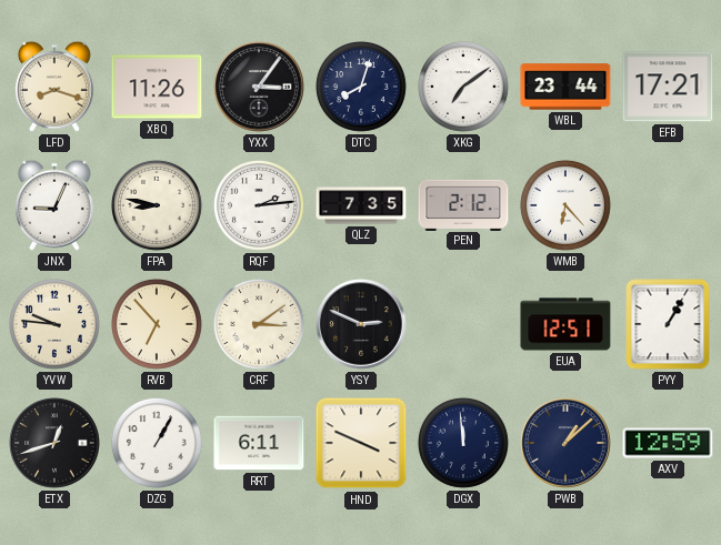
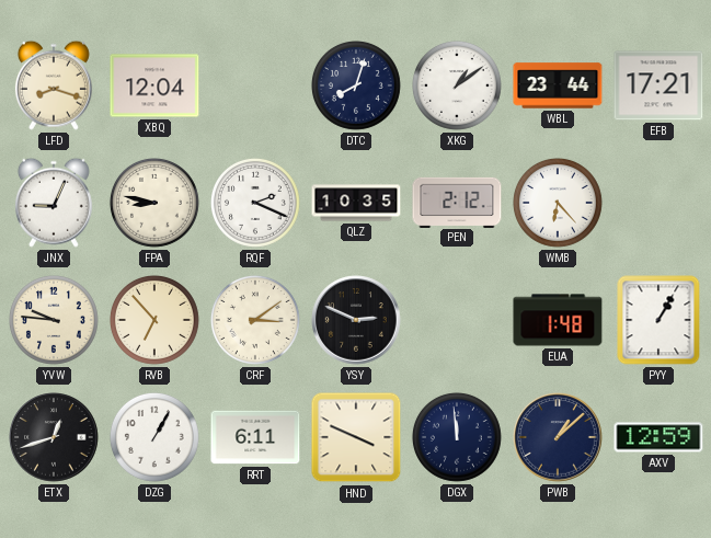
XBQ: 11:26 -> 12:04 (154, 85)
YXX: 3:06 -> none (259, 87)
XKG: 7:09 -> 1:09 (457, 85)
RQF: 2:14 -> 2:19 (255, 203)
QLZ: 7:35 -> 10:35 (356, 203)
EUA: 12:51 -> 1:48 (558, 320)
